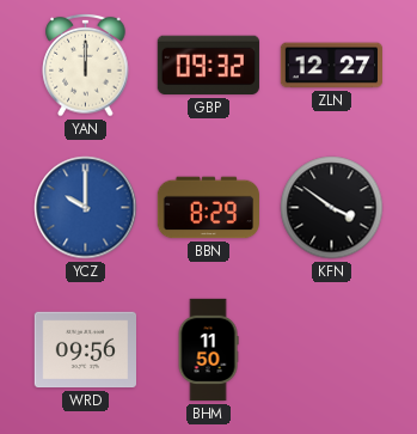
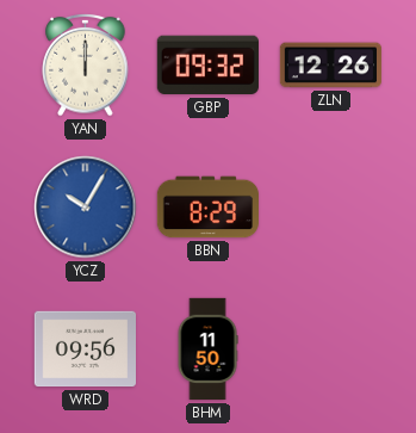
ZLN: 12:27 -> 12:26 (330, 66)
YCZ: 10:00 -> 10:05 (86, 208)
KFN: 3:51 -> none (332, 208)
